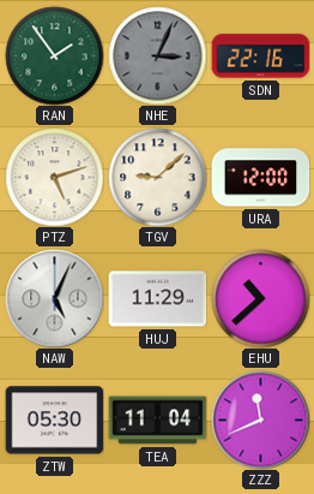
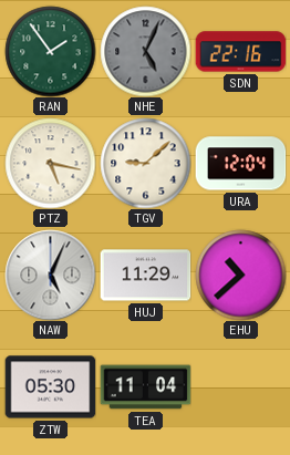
NHE: 3:04 -> 5:04 (145, 51)
PTZ: 5:12 -> 5:17 (50, 163)
URA: 12:00 -> 12:04 (240, 164)
ZZZ: 11:41 -> none (260, 419)
